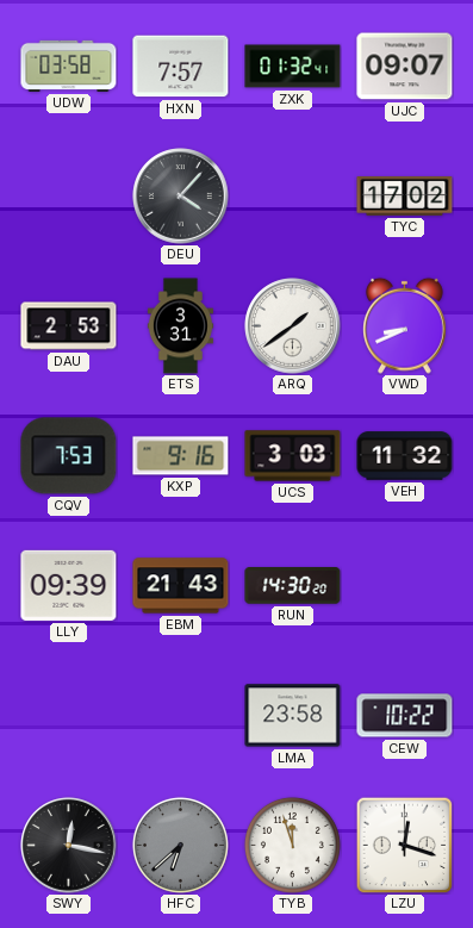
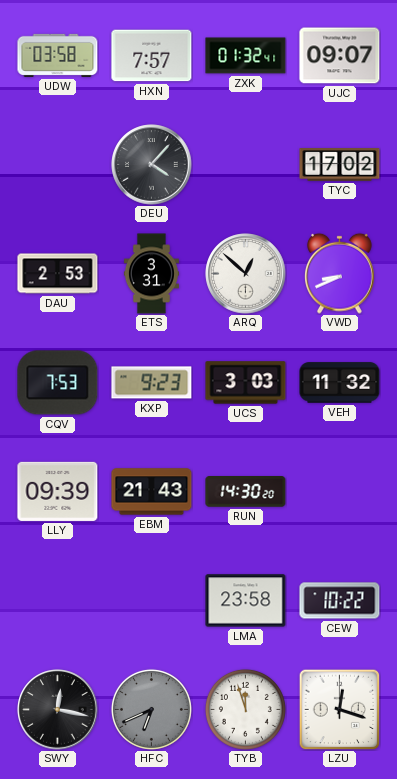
ARQ: 1:39 -> 12:52 (246, 274)
KXP: 9:16 -> 9:23 (152, 383)
HFC: 6:38 -> 6:41 (151, 709)
